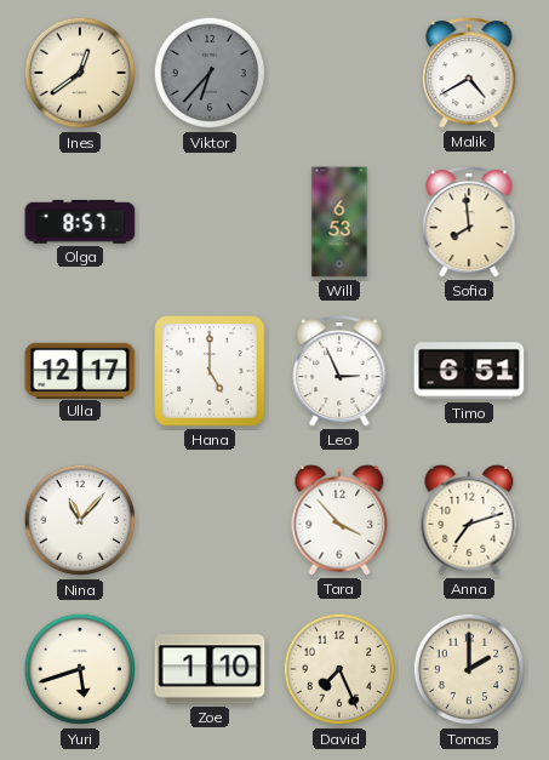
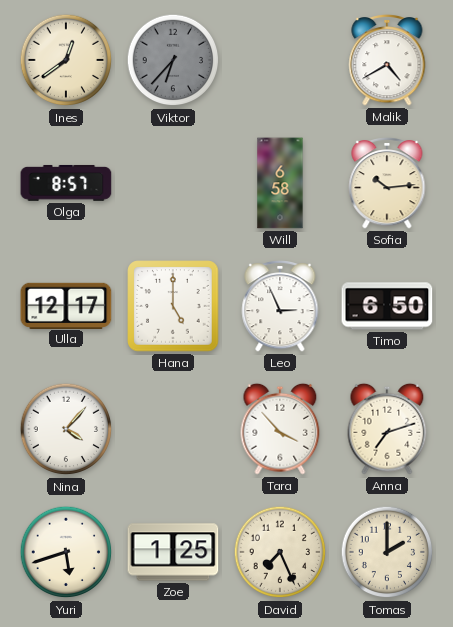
Will: 6:53 -> 6:58 (280, 183)
Sofia: 7:59 -> 10:14 (387, 183)
Timo: 6:51 -> 6:50 (387, 306)
Nina: 11:07 -> 4:07 (66, 429)
Zoe: 1:10 -> 1:25 (173, 552)
